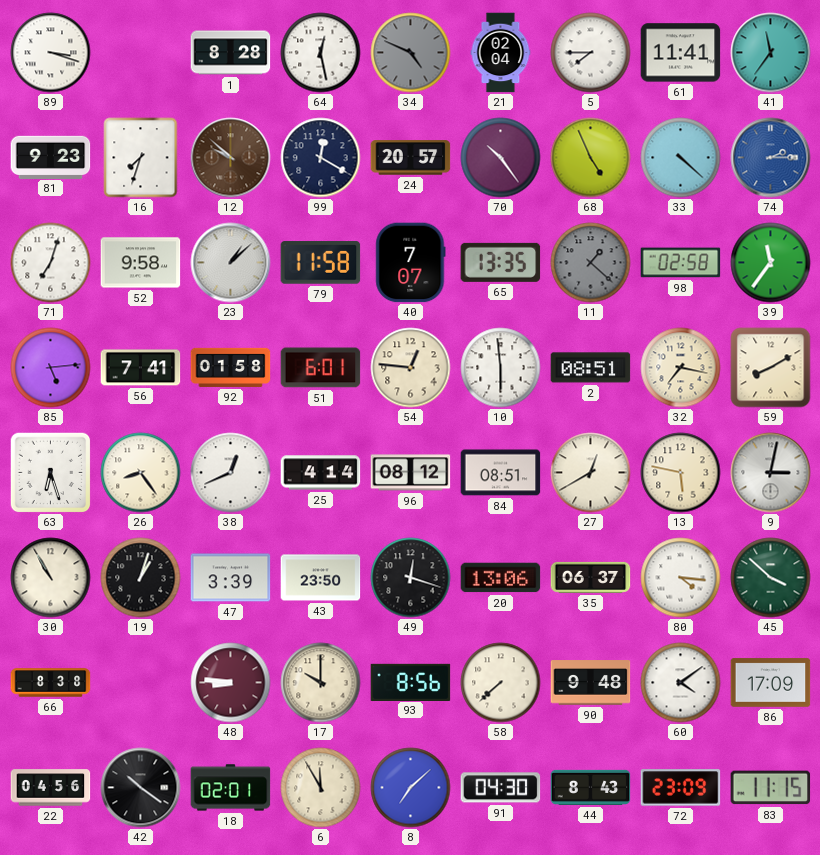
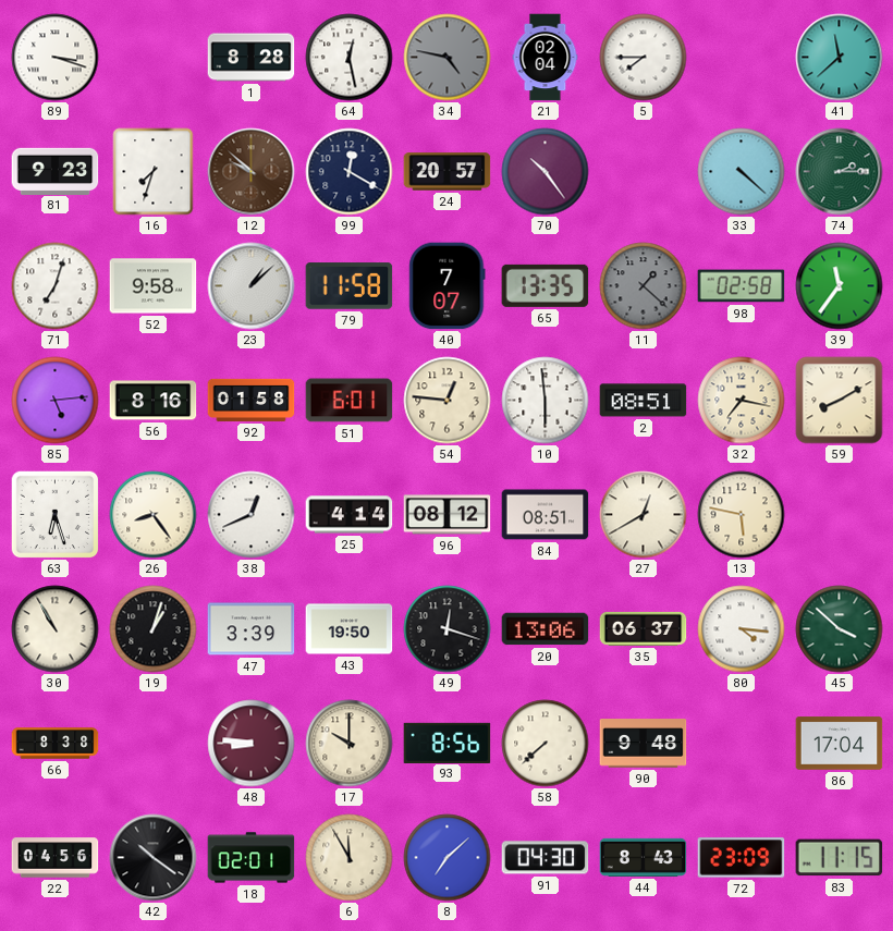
34: 4:49 -> 4:47 (448, 58)
61: 11:41 -> none (681, 53)
41: 11:36 -> 11:38 (840, 58)
68: 4:56 -> none (591, 158)
74 dial: blue -> green (840, 172)
56: 7:41 -> 8:16 (154, 401)
9: 3:02 -> none (771, 473)
43: 23:50 -> 19:50 (350, 629)
60: 4:09 -> none (681, 683)
86: 17:09 -> 17:04 (840, 744)
